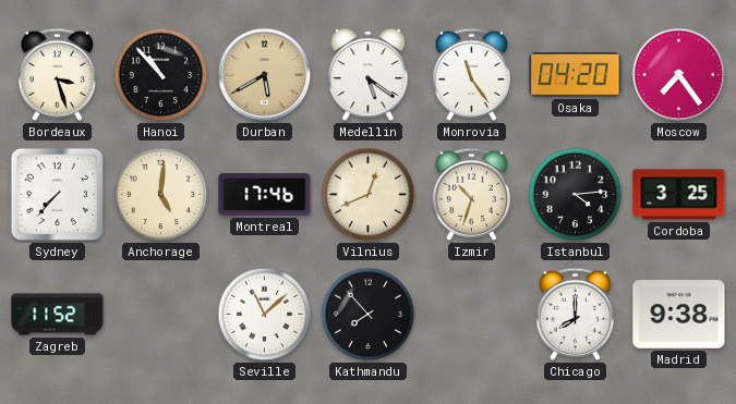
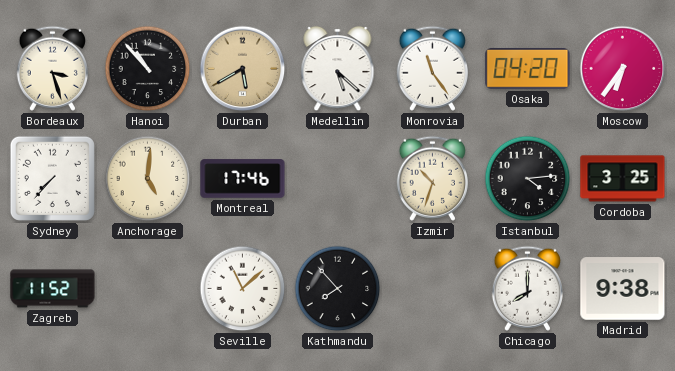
Medellin: 5:21 -> 5:22 (338, 69)
Moscow: 7:24 -> 6:36 (623, 69)
Vilnius: 12:41 -> none (369, 195)
